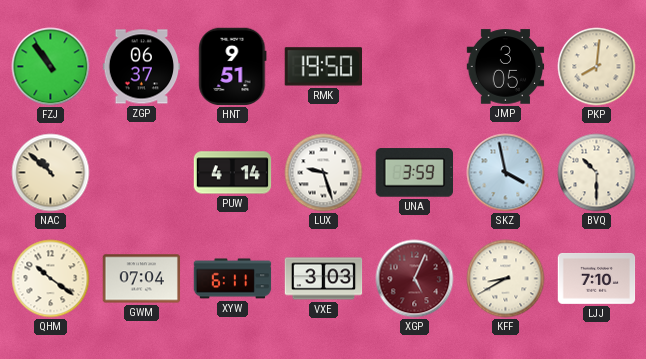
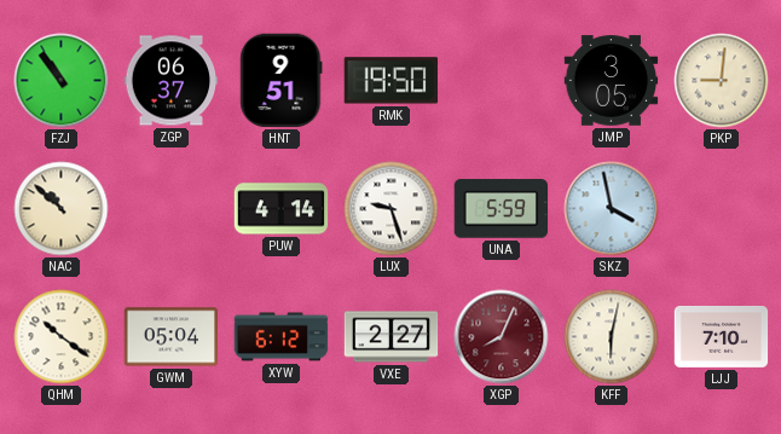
PKP: 8:01 -> 9:01 (722, 81)
UNA: 3:59 -> 5:59 (501, 209)
BVQ: 10:30 -> none (597, 173)
GWM: 07:04 -> 05:04 (172, 337)
XYW: 6:11 -> 6:12 (282, 337)
VXE: 3:03 -> 2:27 (392, 337)
XGP: 5:04 -> 8:04 (502, 337)
KFF: 8:40 -> 6:02 (612, 337)
